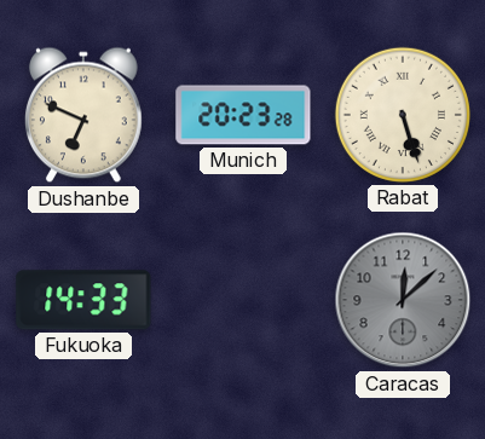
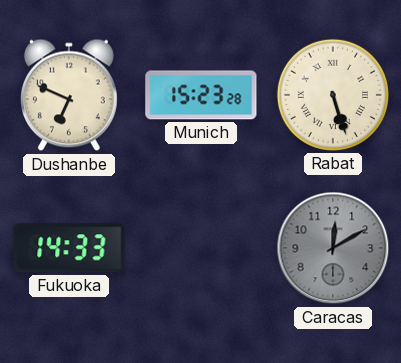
Munich: 20:23 -> 15:23 (201, 95)
Caracas: 12:08 -> 12:10 (333, 248)
